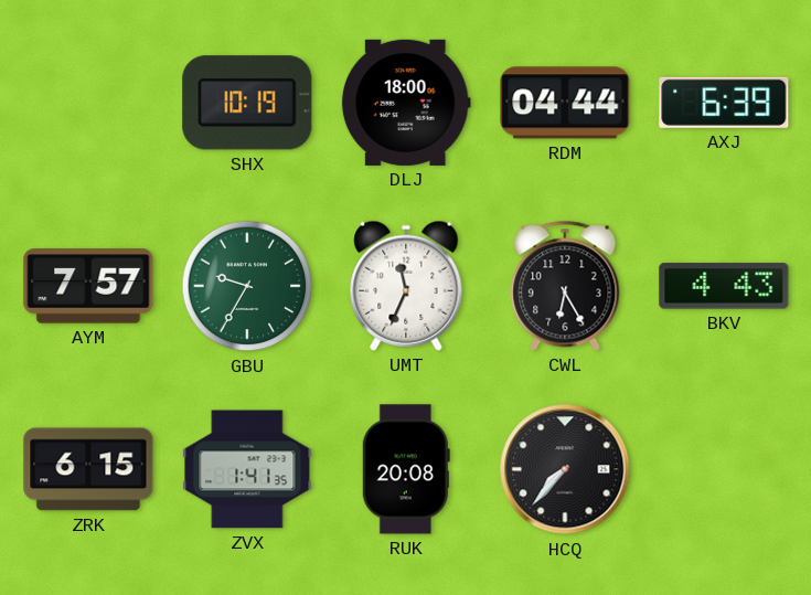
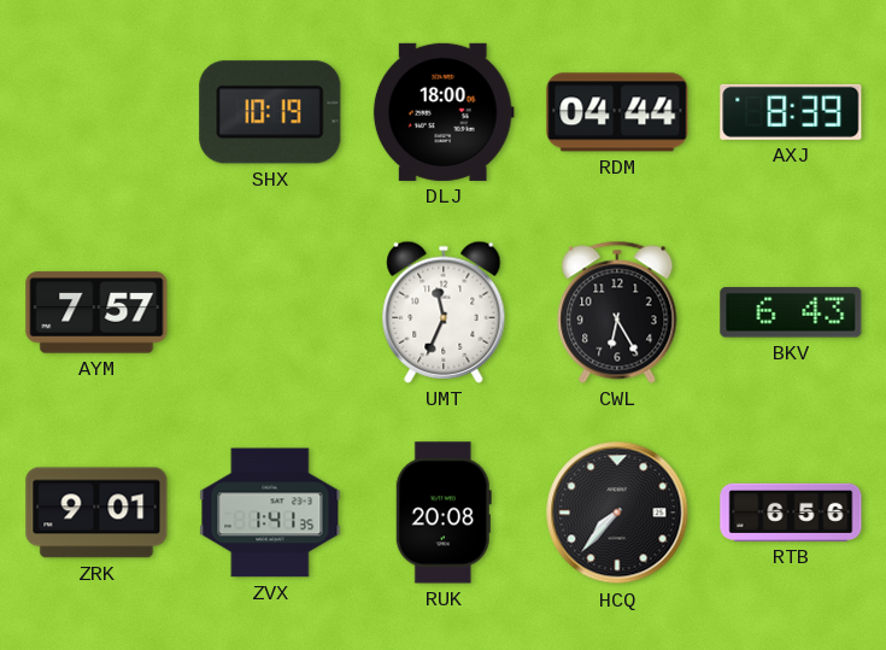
AXJ: 6:39 -> 8:39 (791, 112)
GBU: 9:35 -> none (247, 286)
BKV: 4:43 -> 6:43 (791, 312)
ZRK: 6:15 -> 9:01 (96, 513)
RTB: none -> 6:56 (791, 513)
